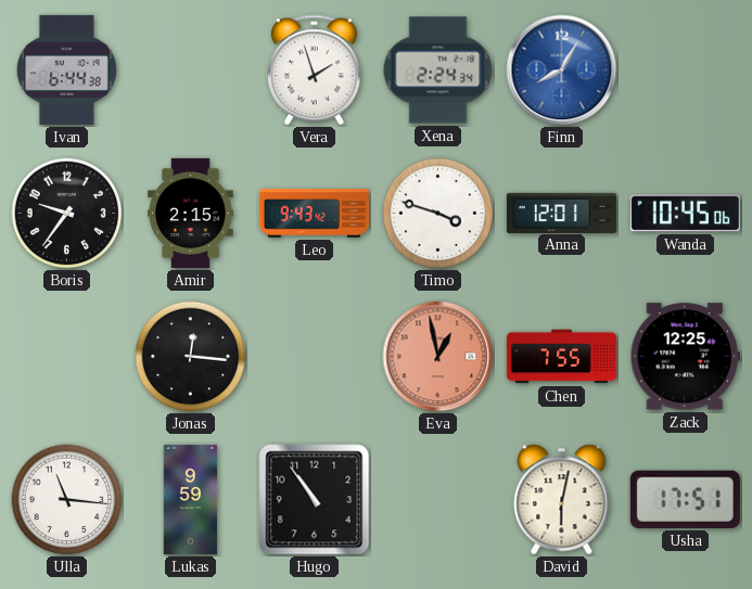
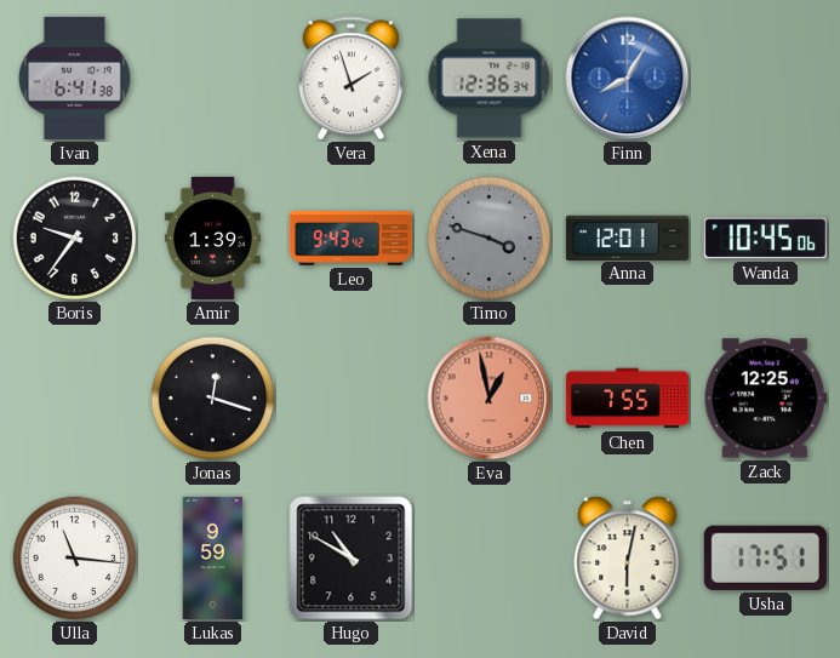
Ivan: 6:44 -> 6:41 (74, 78)
Xena: 2:24 -> 12:36 (490, 79)
Amir: 2:15 -> 1:39 (213, 238)
Timo dial: white -> grey (490, 239)
Jonas: 12:16 -> 12:18 (213, 399)
Hugo: 10:54 -> 10:50 (352, 559)
